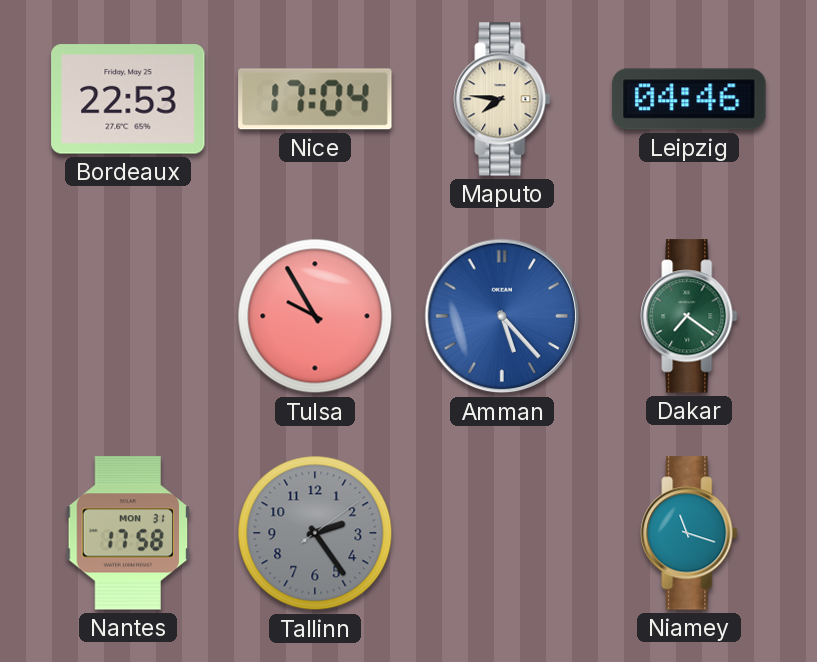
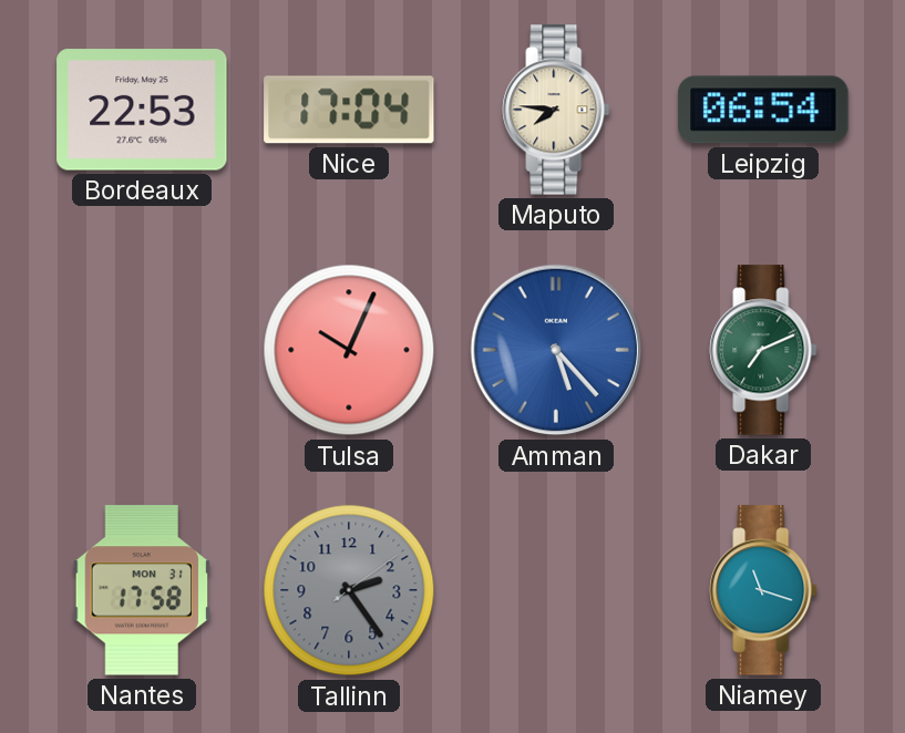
Leipzig: 04:46 -> 06:54 (763, 110)
Tulsa: 9:55 -> 10:04 (349, 350)
Dakar: 7:21 -> 7:11 (763, 350)
